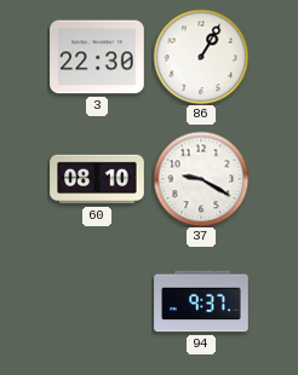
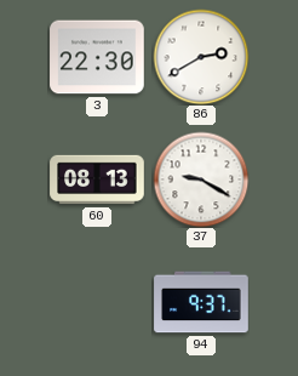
86: 1:05 -> 2:40 (201, 57)
60: 08:10 -> 08:13 (97, 180)
